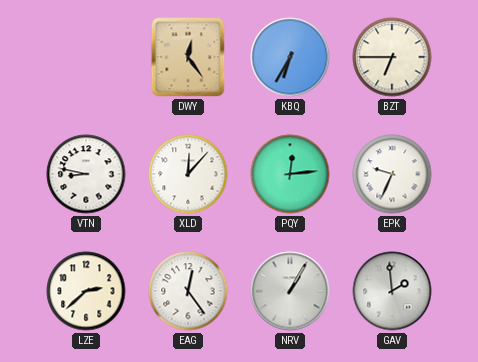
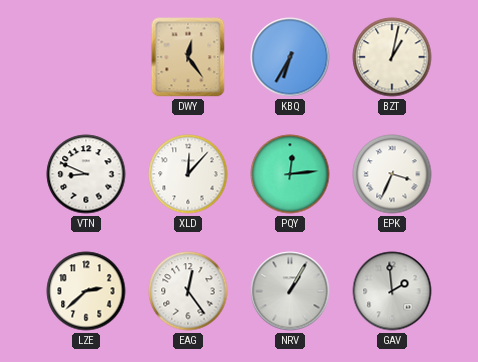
BZT: 6:45 -> 1:02 (392, 57)
VTN: 8:47 -> 8:49 (86, 174)
EPK: 9:34 -> 3:34 (392, 174)
